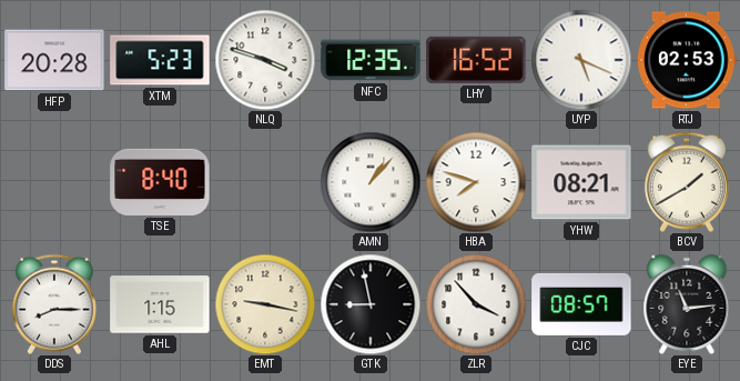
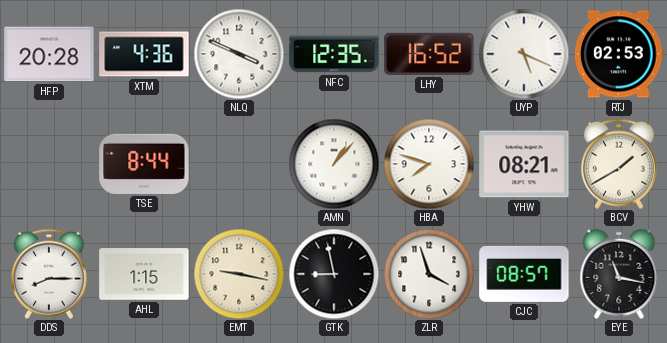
XTM: 5:23 -> 4:36 (144, 54)
NLQ: 3:48 -> 3:49 (239, 54)
TSE: 8:40 -> 8:44 (144, 164)
ZLR: 3:53 -> 3:57 (429, 274)
EYE: 11:14 -> 11:17 (619, 274)
